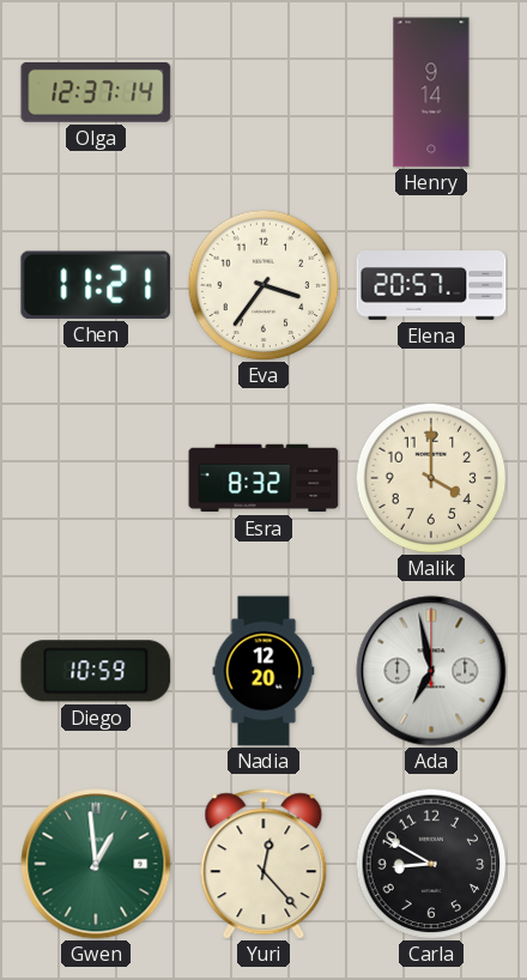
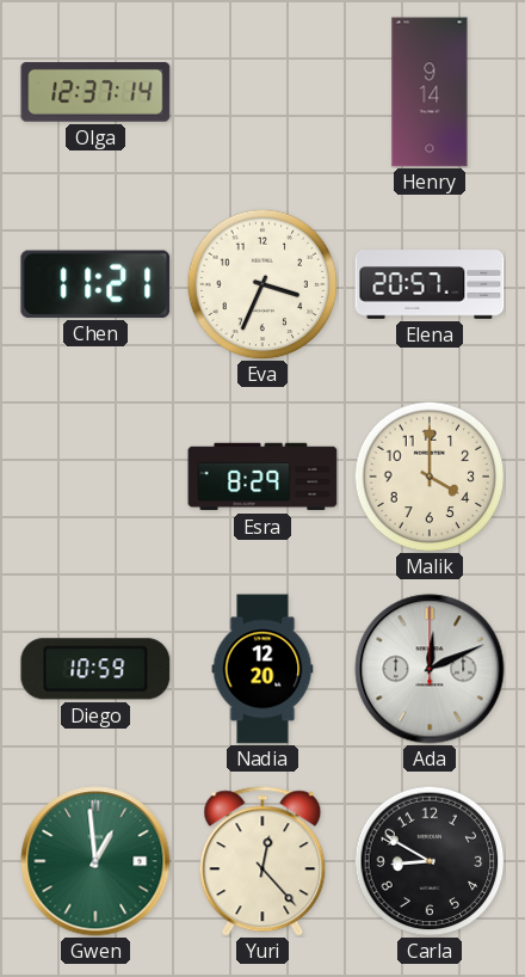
Eva: 3:36 -> 3:34 (262, 284)
Esra: 8:32 -> 8:29 (262, 477)
Ada: 6:58 -> 12:11 (430, 669)
